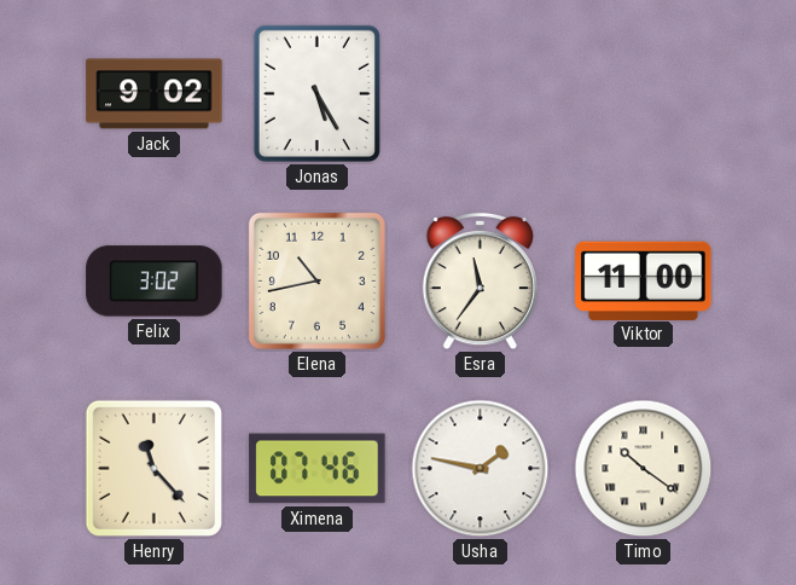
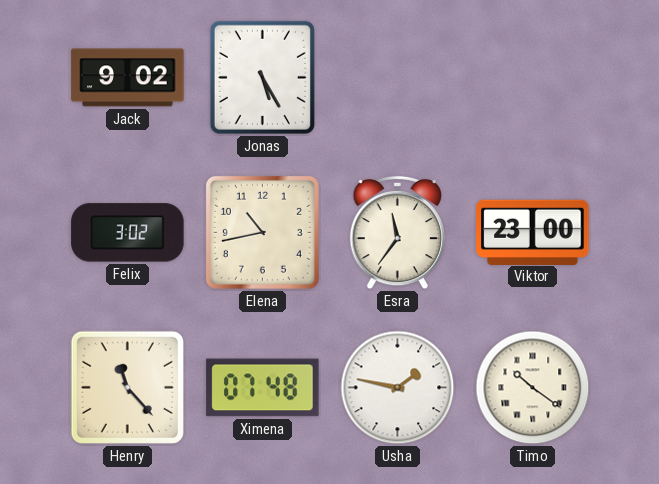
Viktor: 11:00 -> 23:00 (533, 232)
Ximena: 07:46 -> 07:48 (263, 388)
